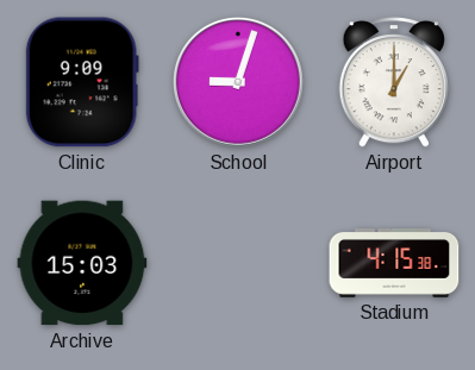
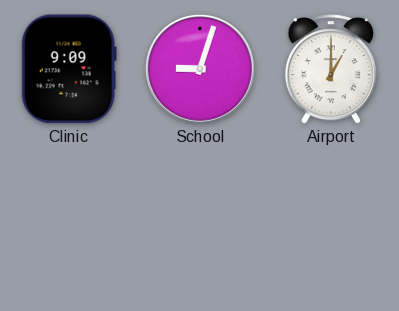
Archive: 15:03 -> none (82, 263)
Stadium: 4:15 -> none (394, 264)
